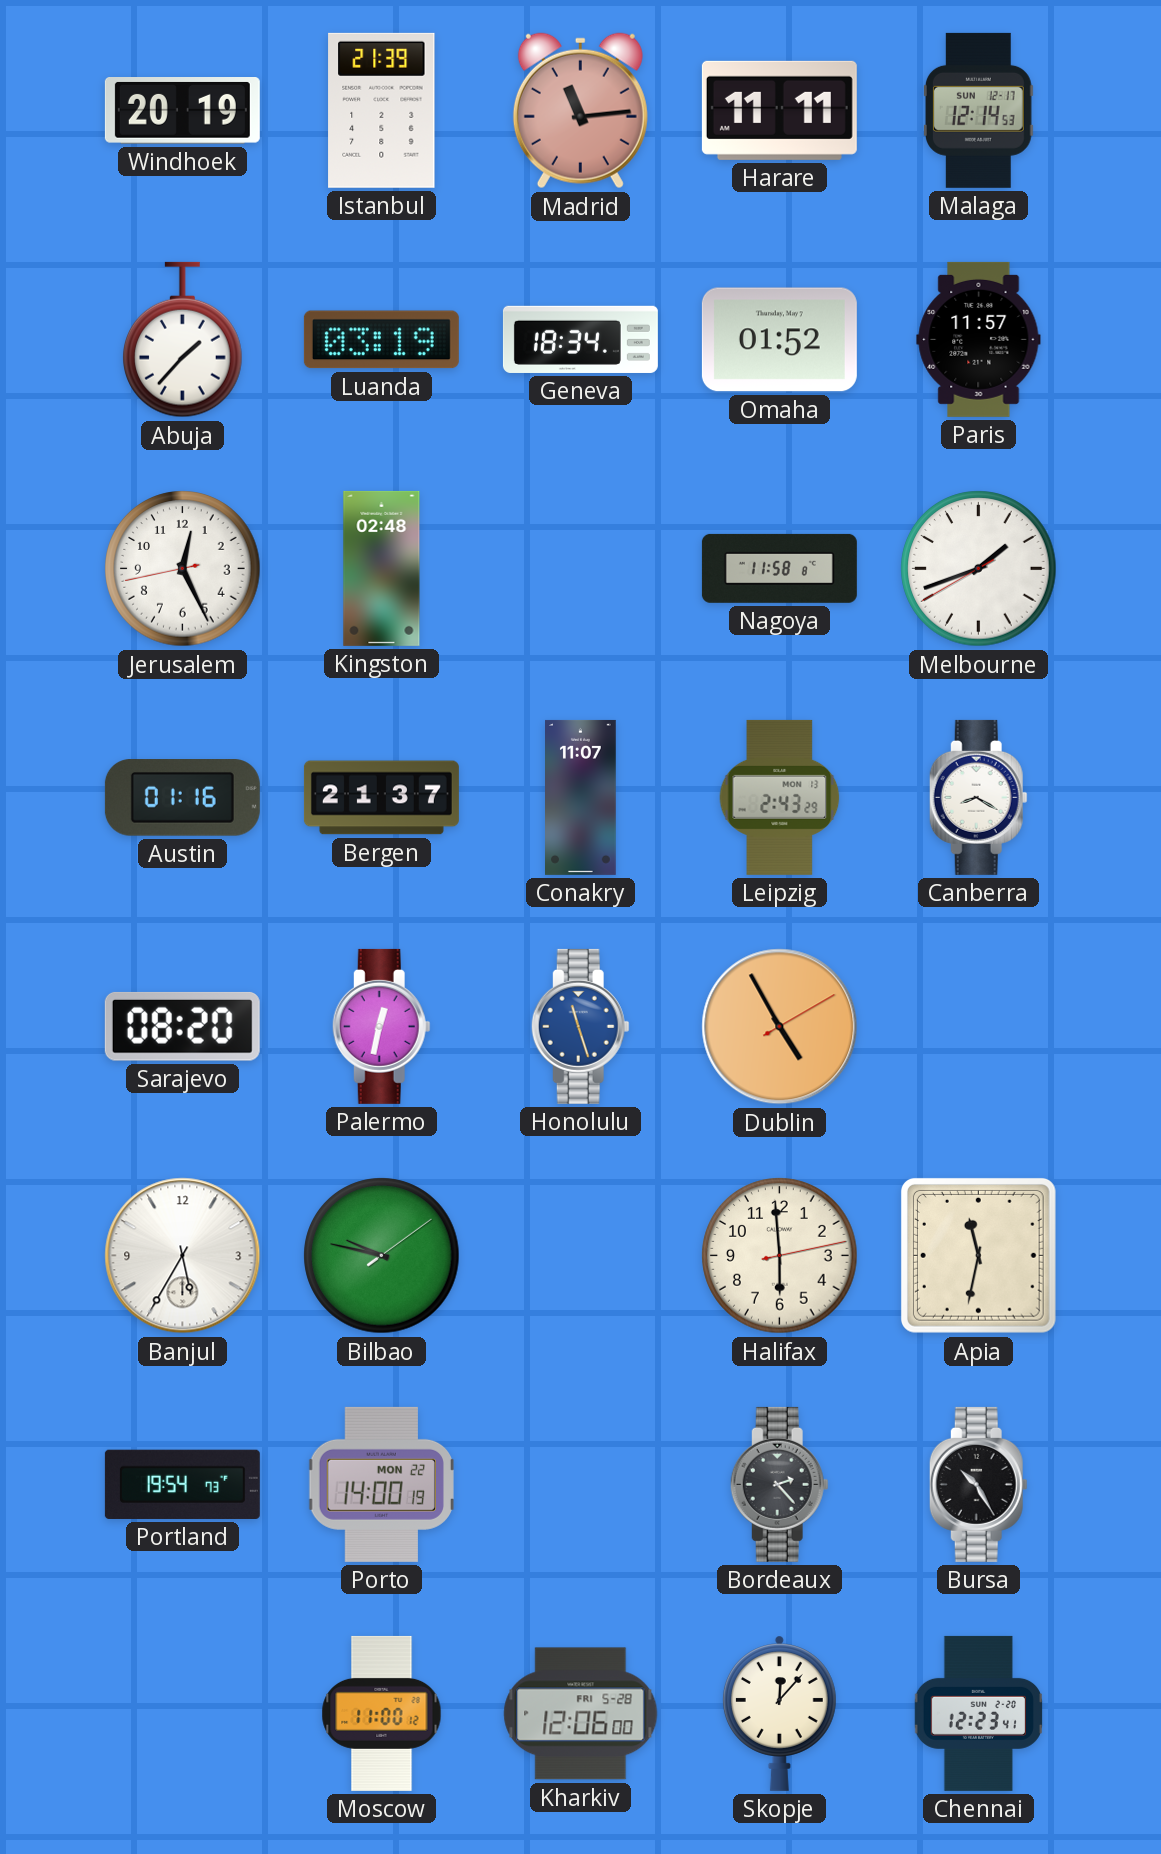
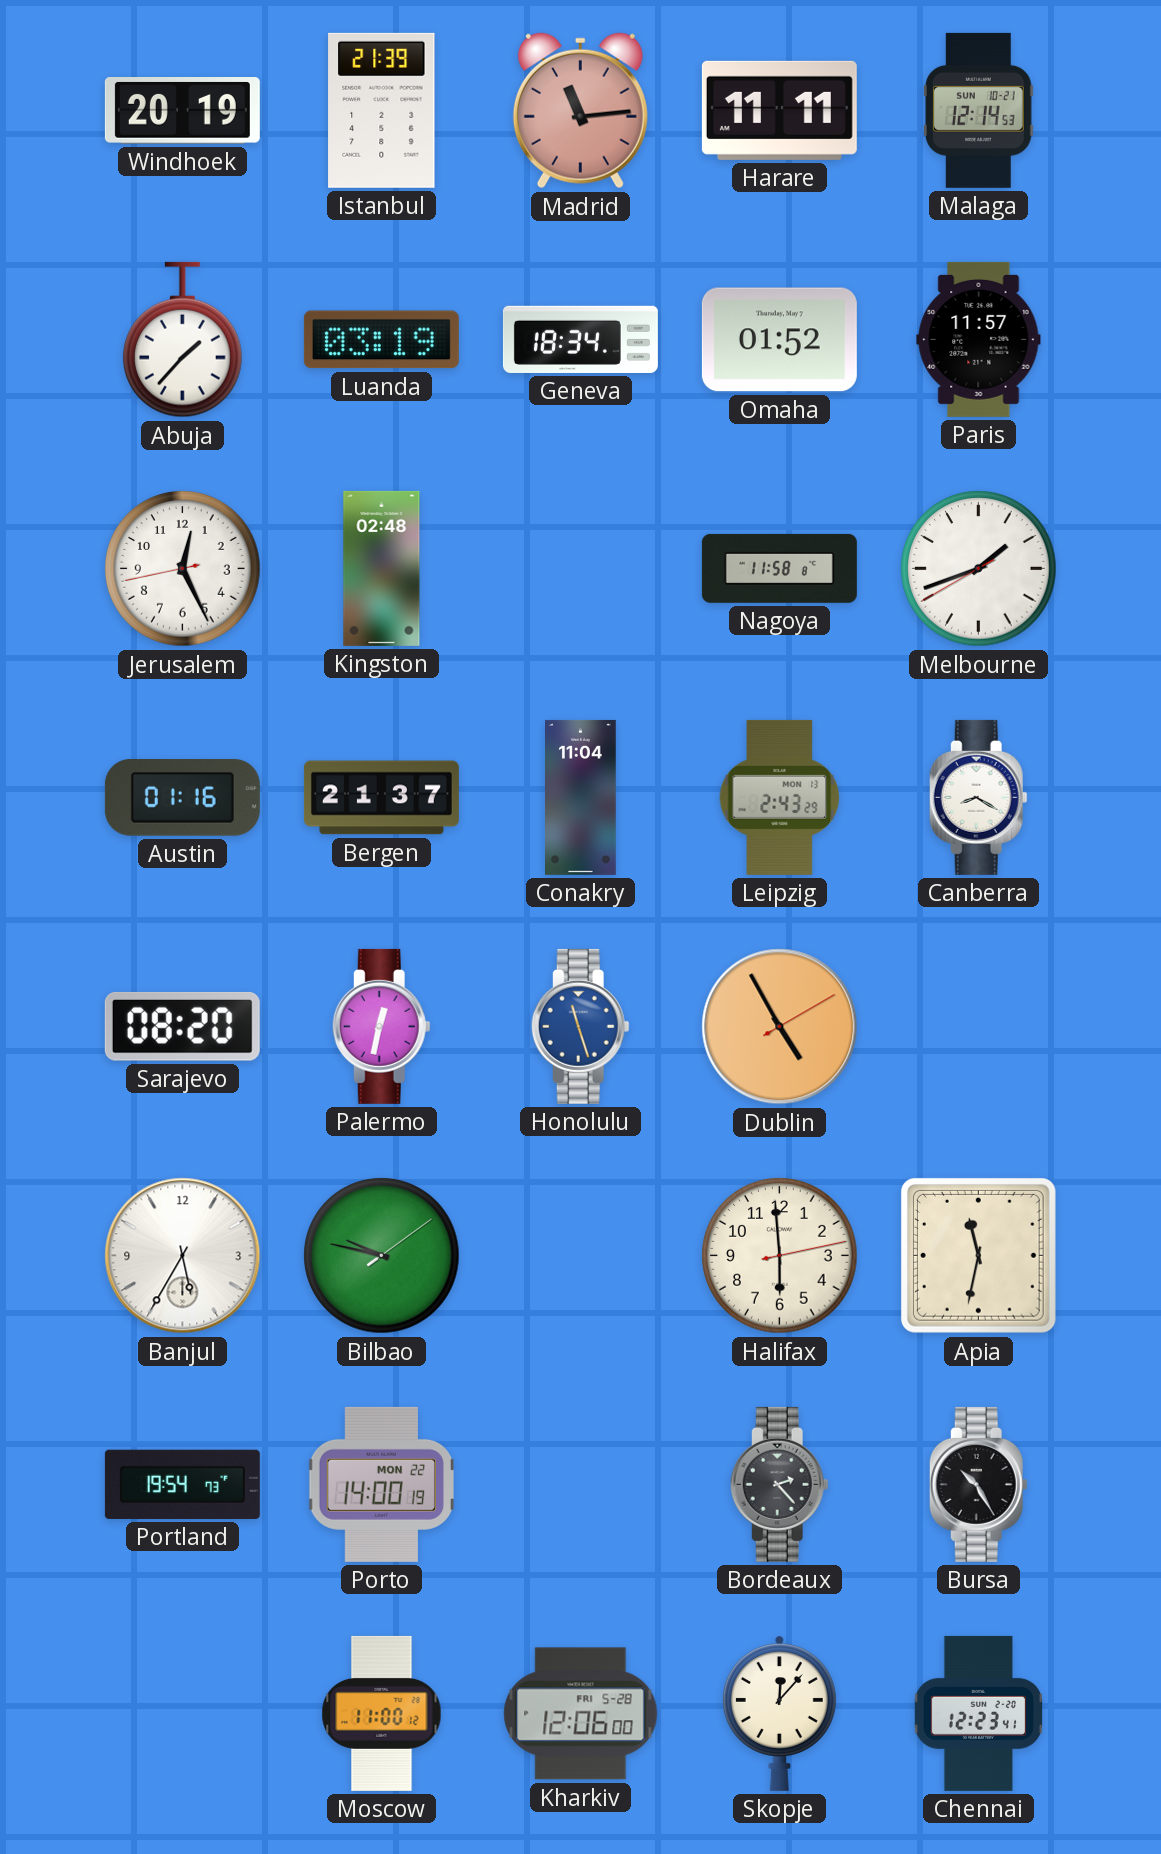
Malaga date: SUN 12-17 -> SUN 10-21 (978, 110)
Conakry: 11:07 -> 11:04 (581, 797)
